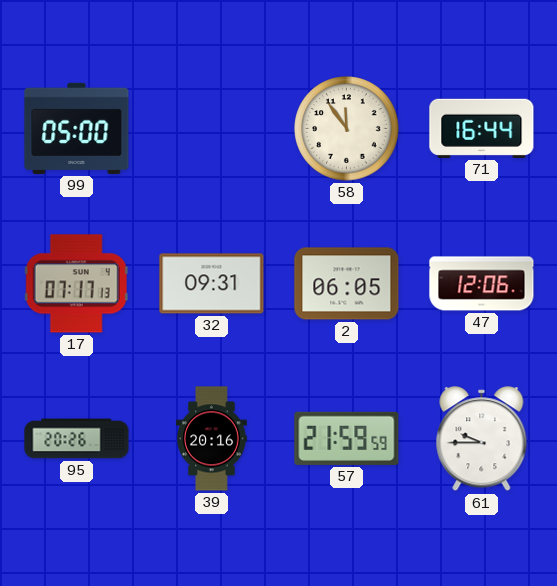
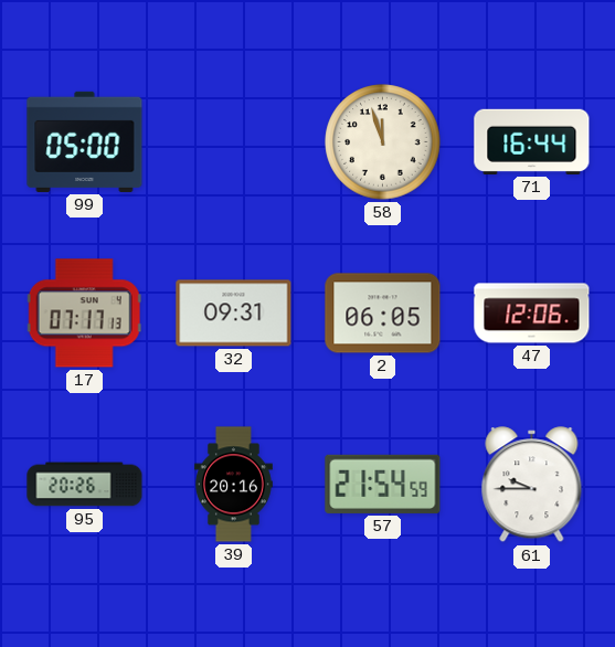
58: 11:54 -> 11:57 (383, 142)
57: 21:59 -> 21:54 (383, 484)
